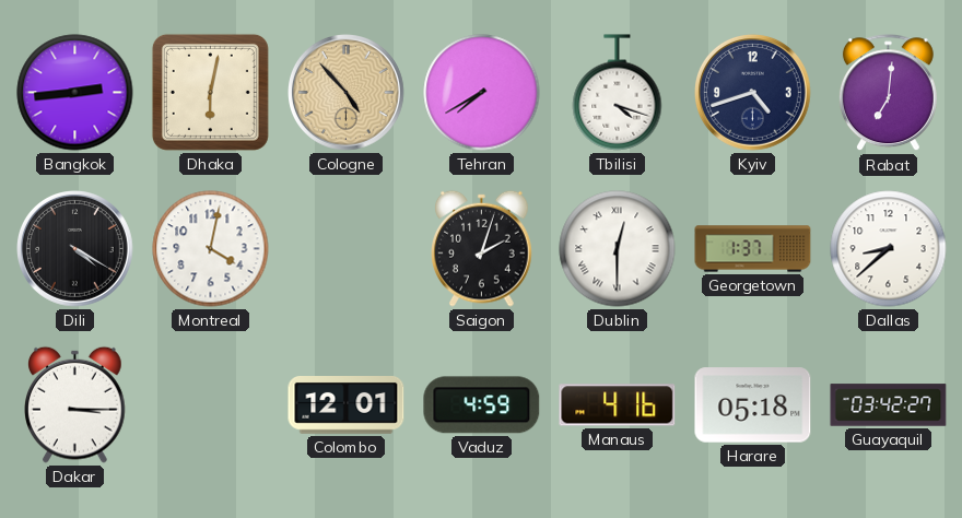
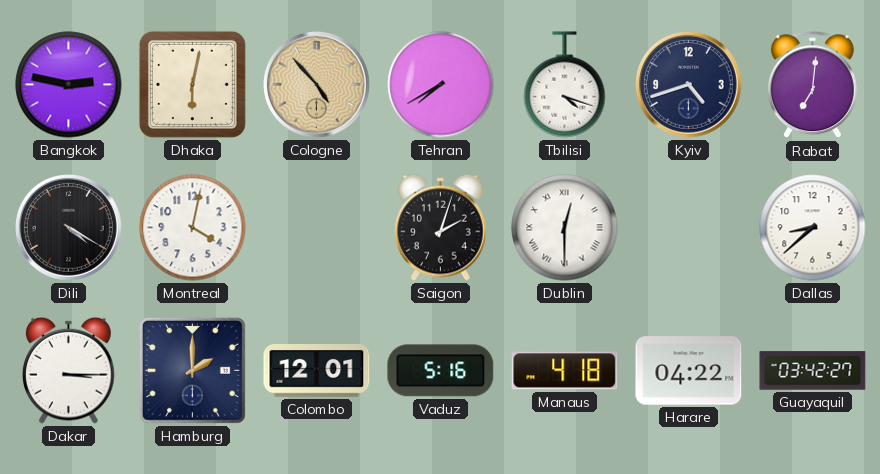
Bangkok: 2:44 -> 2:47 (69, 85)
Georgetown: 1:37 -> none (753, 249)
Hamburg: none -> 2:00 (192, 370)
Vaduz: 4:59 -> 5:16 (441, 371)
Manaus: 4:16 -> 4:18 (565, 371)
Harare: 05:18 -> 04:22 (689, 371)
